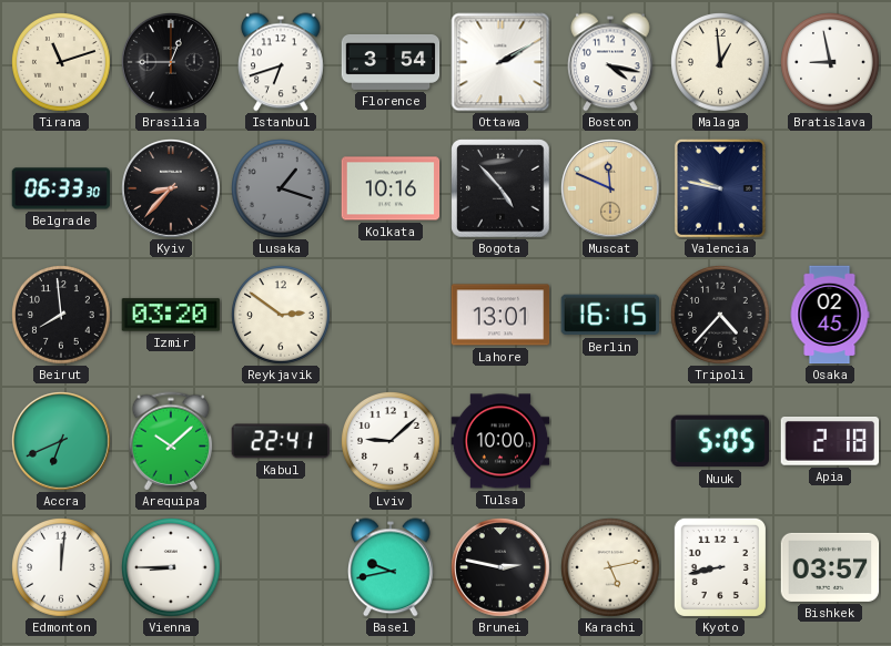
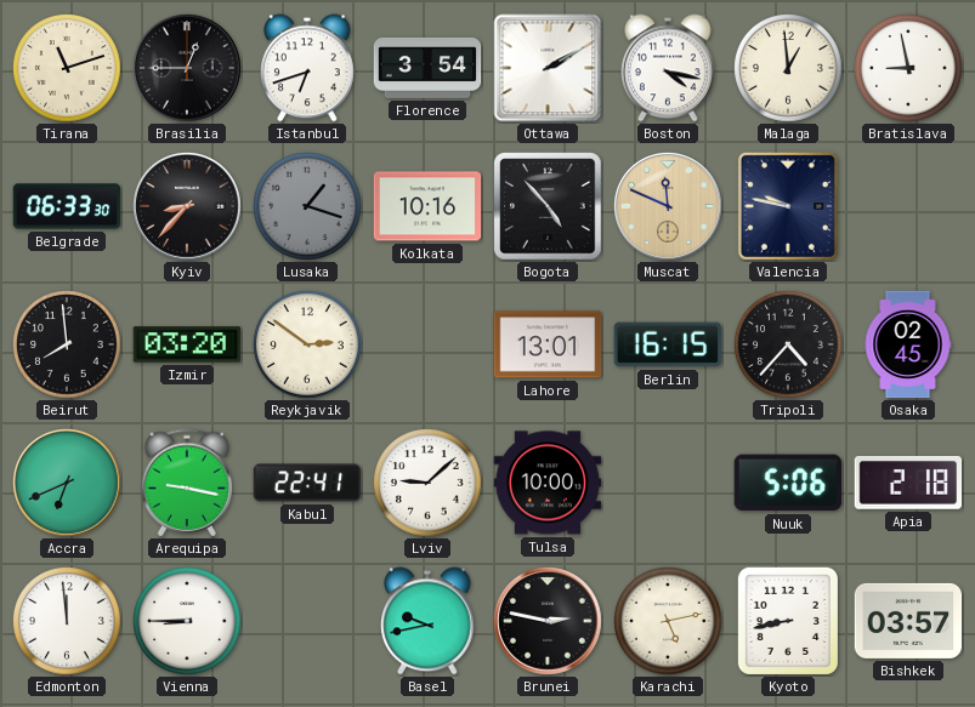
Arequipa: 10:08 -> 9:17 (187, 483)
Nuuk: 5:05 -> 5:06 (787, 483)
Edmonton: 12:01 -> 11:59 (68, 622)
